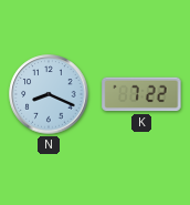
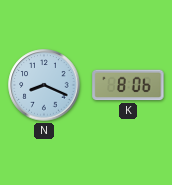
K: 7:22 -> 8:06 (128, 85)
